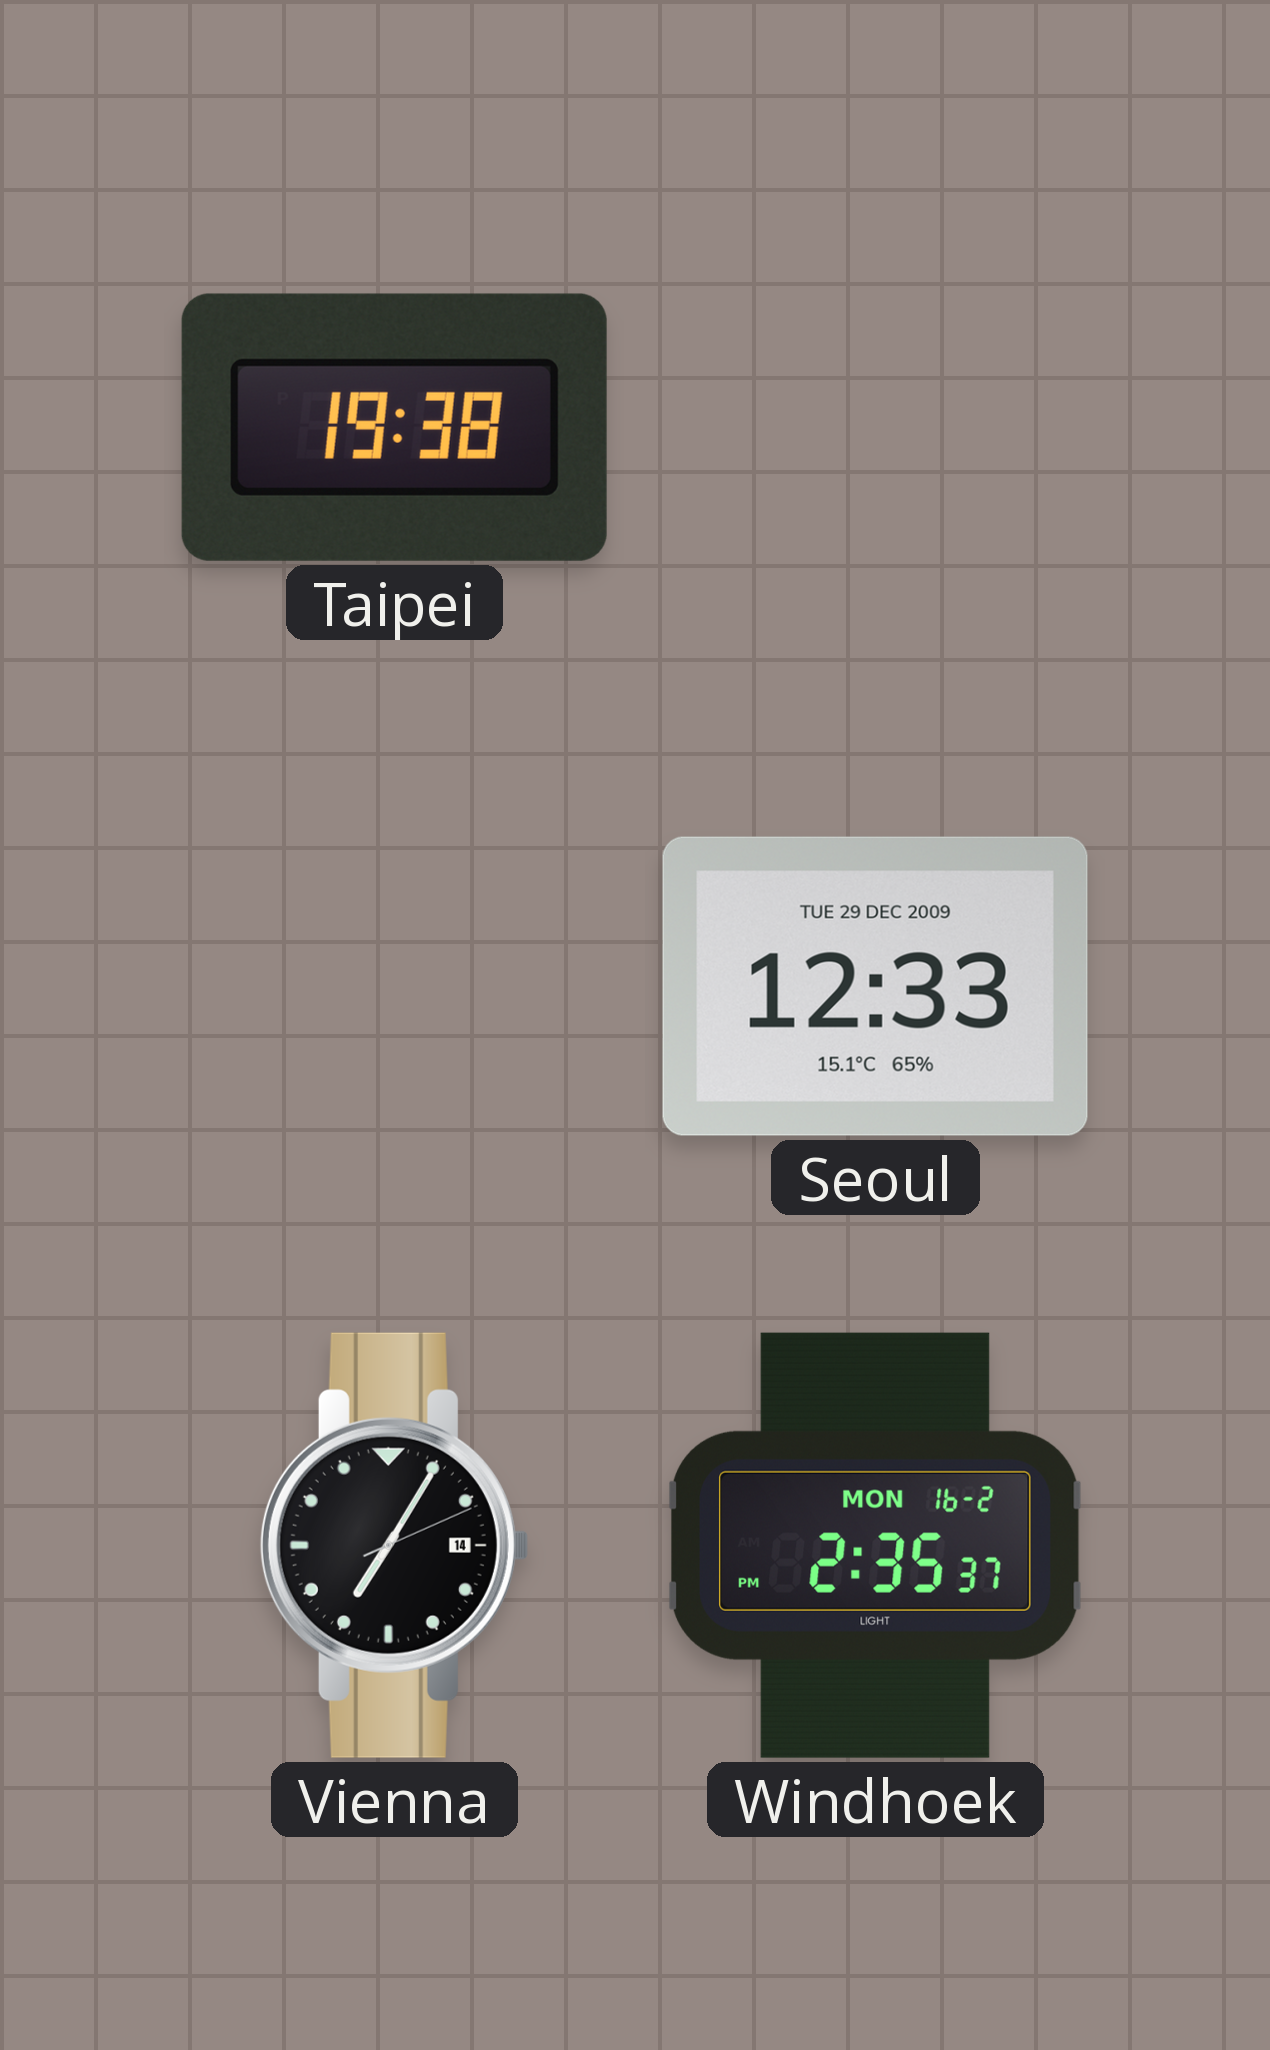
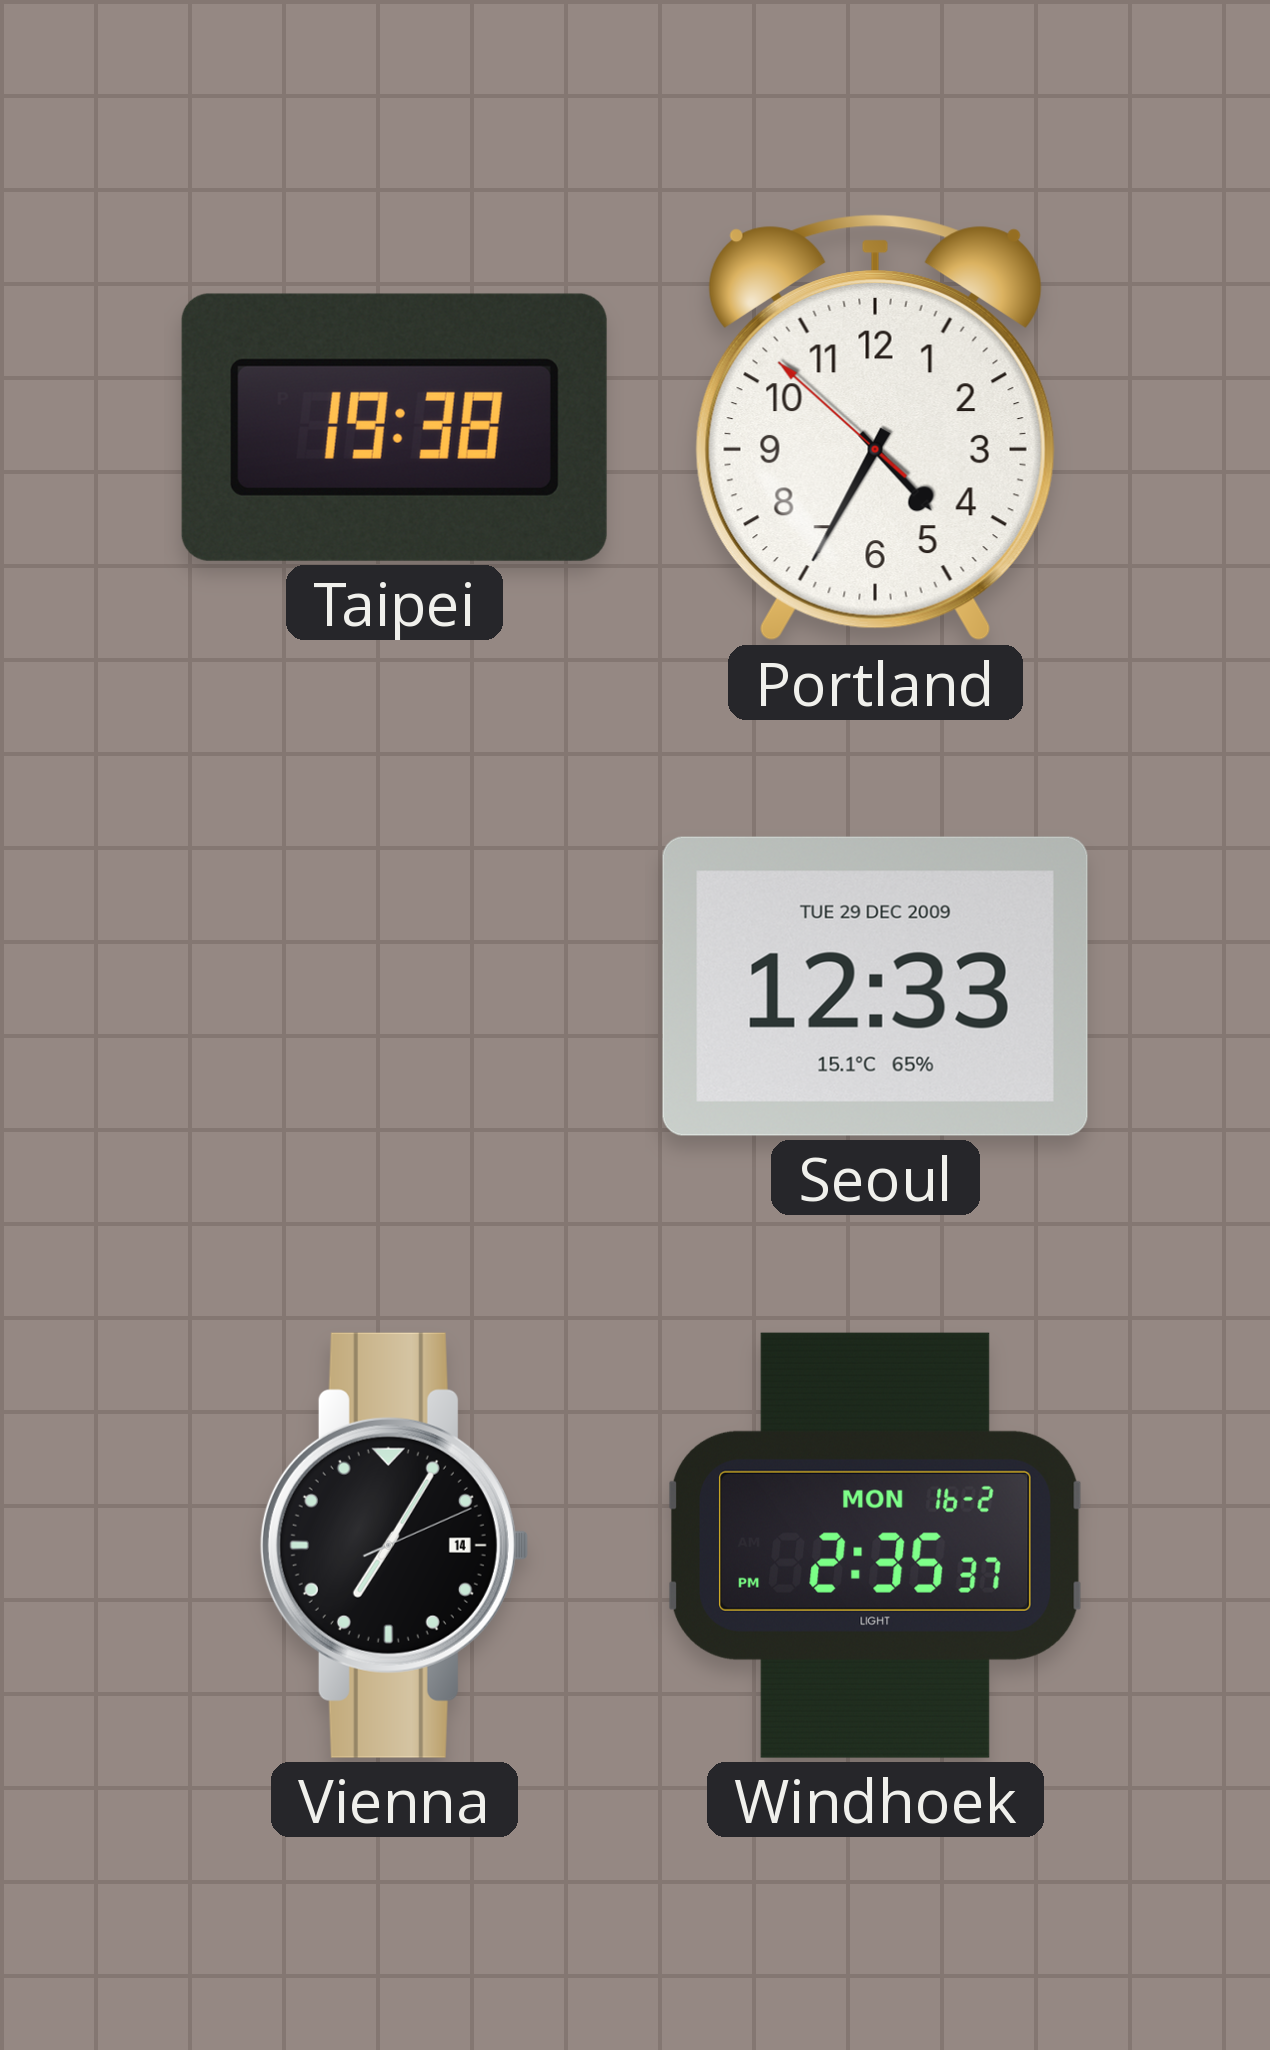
Portland: none -> 4:34 (875, 428)
